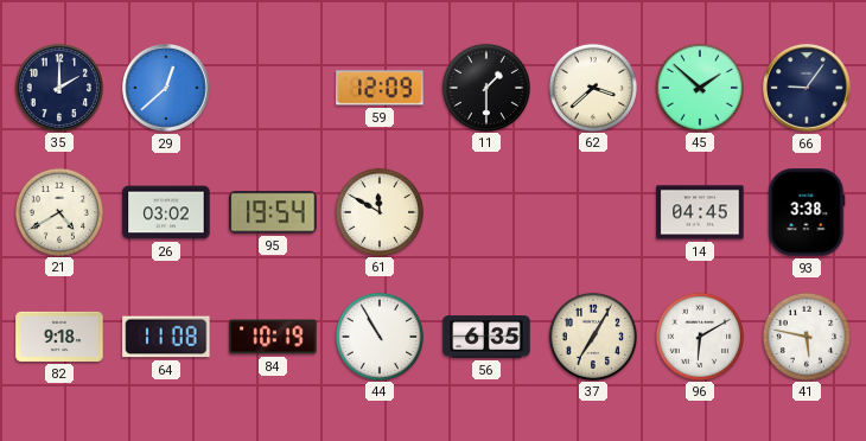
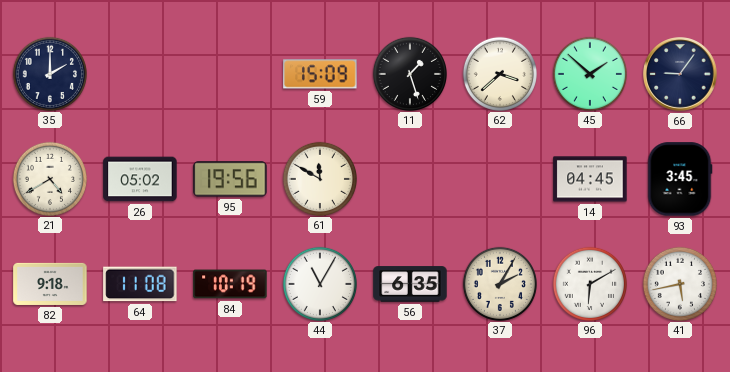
29: 12:38 -> none (166, 88)
59: 12:09 -> 15:09 (320, 74)
11: 1:30 -> 1:27 (409, 73)
26: 03:02 -> 05:02 (140, 179)
95: 19:54 -> 19:56 (230, 179)
93: 3:38 -> 3:45 (680, 179)
44: 10:55 -> 11:05 (319, 283)
37: 7:05 -> 2:05 (499, 283)
41: 5:47 -> 5:43 (679, 283)
